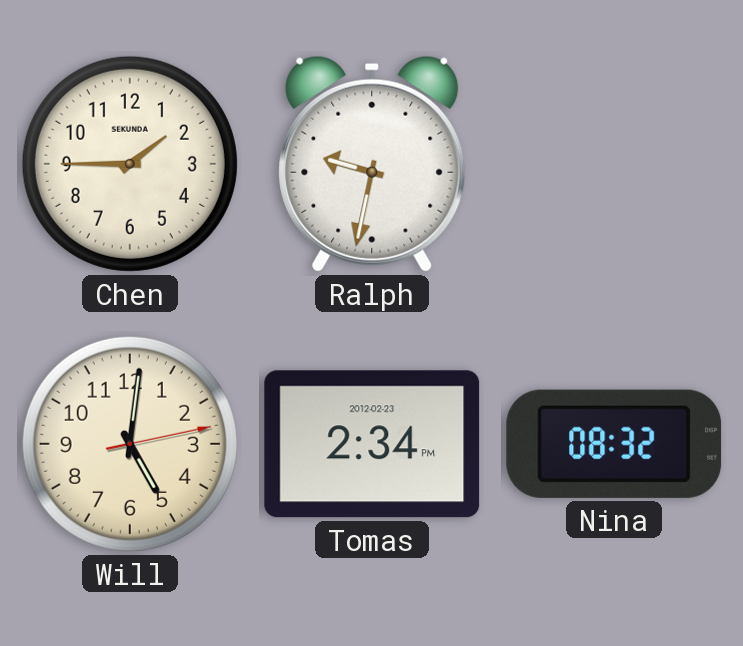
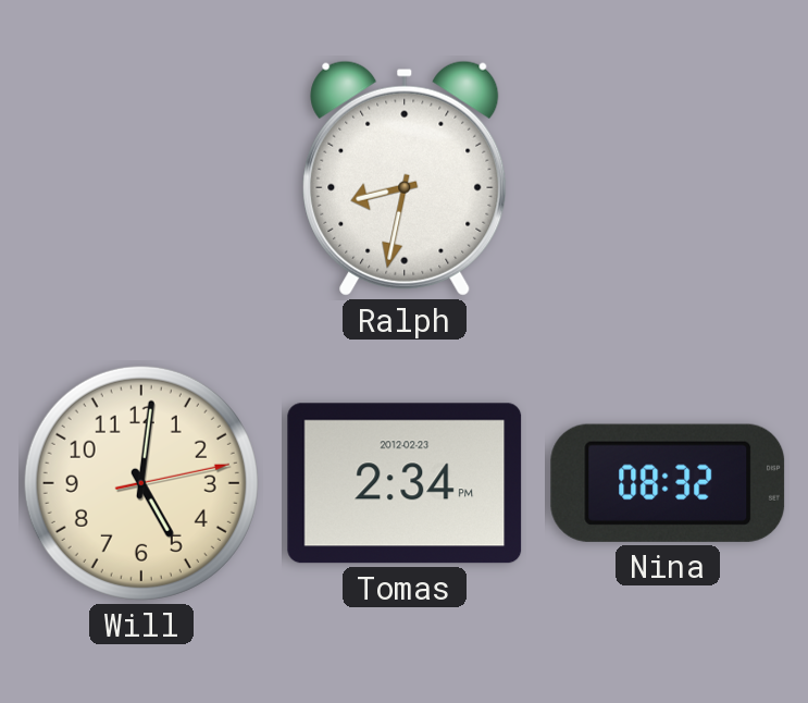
Chen: 1:45 -> none (130, 164)
Ralph: 9:32 -> 8:32 (405, 178)
